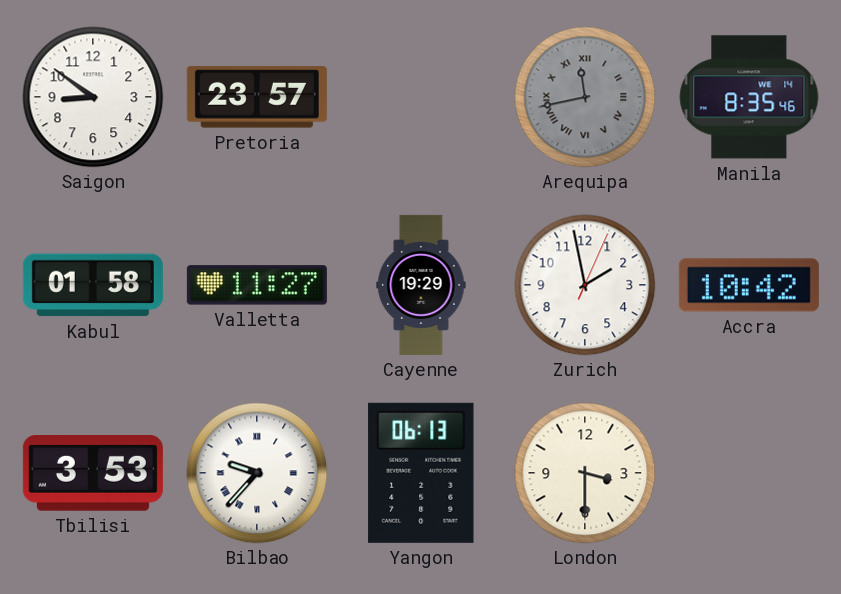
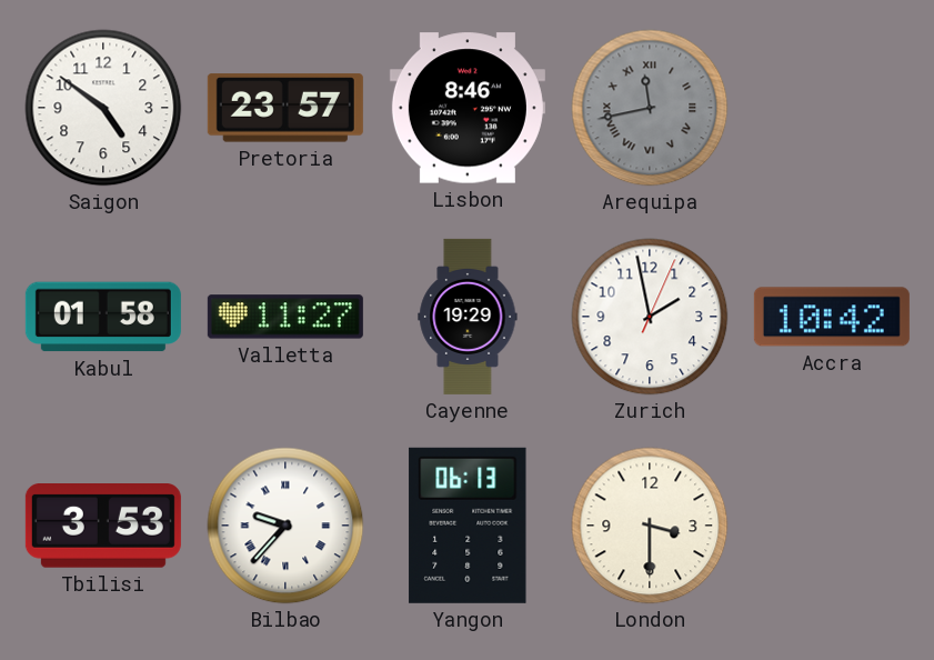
Saigon: 8:51 -> 4:51 (103, 108)
Lisbon: none -> 8:46 (468, 108)
Manila: 8:35 -> none (749, 97)
